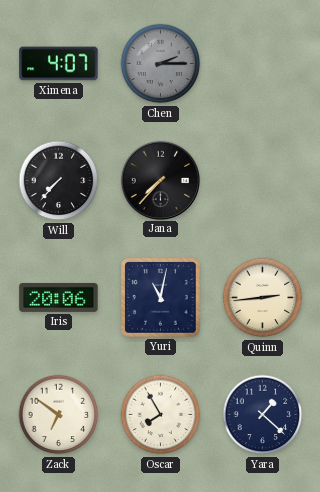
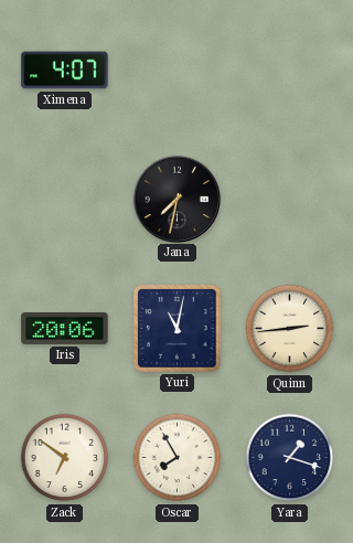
Chen: 2:15 -> none (161, 64)
Will: 7:37 -> none (59, 181)
Jana: 7:37 -> 7:32 (176, 199)
Yara: 1:22 -> 1:18 (290, 458)
